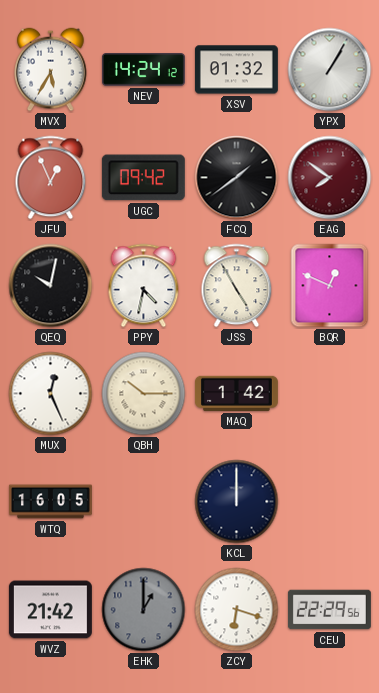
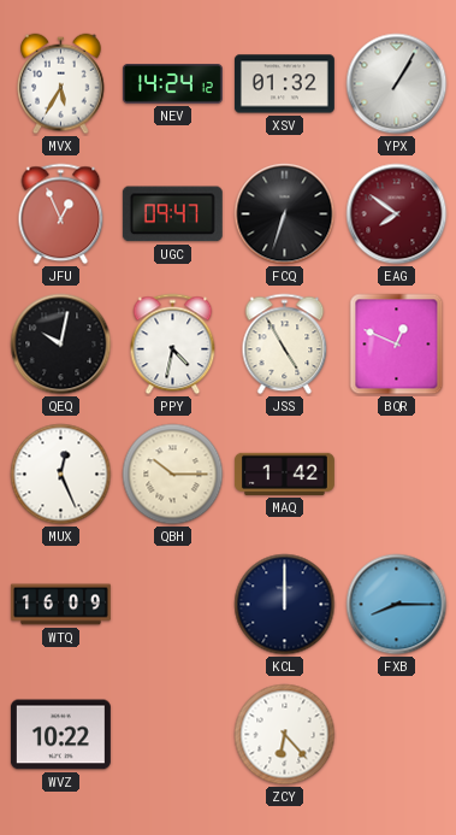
UGC: 09:42 -> 09:47 (172, 214)
FCQ: 1:39 -> 6:33 (285, 214)
WTQ: 16:05 -> 16:09 (61, 605)
FXB: none -> 8:15 (397, 605)
WVZ: 21:42 -> 10:22 (60, 735)
EHK: 1:00 -> none (144, 610)
ZCY: 6:18 -> 6:23 (285, 735)
CEU: 22:29 -> none (329, 610)
